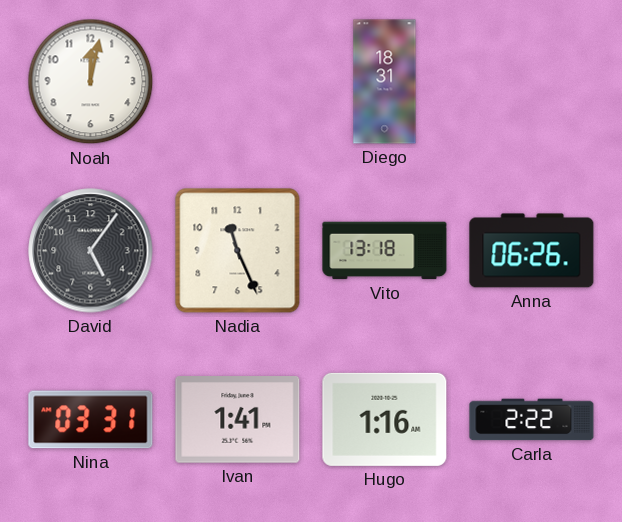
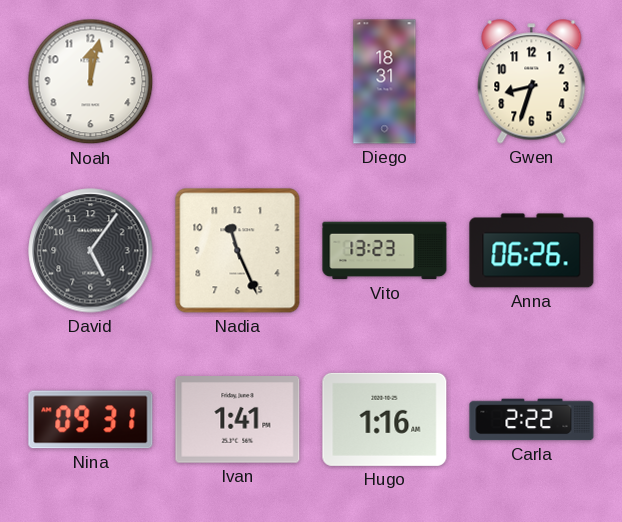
Gwen: none -> 8:33 (532, 82)
Vito: 13:18 -> 13:23 (385, 251)
Nina: 03:31 -> 09:31 (91, 420)
